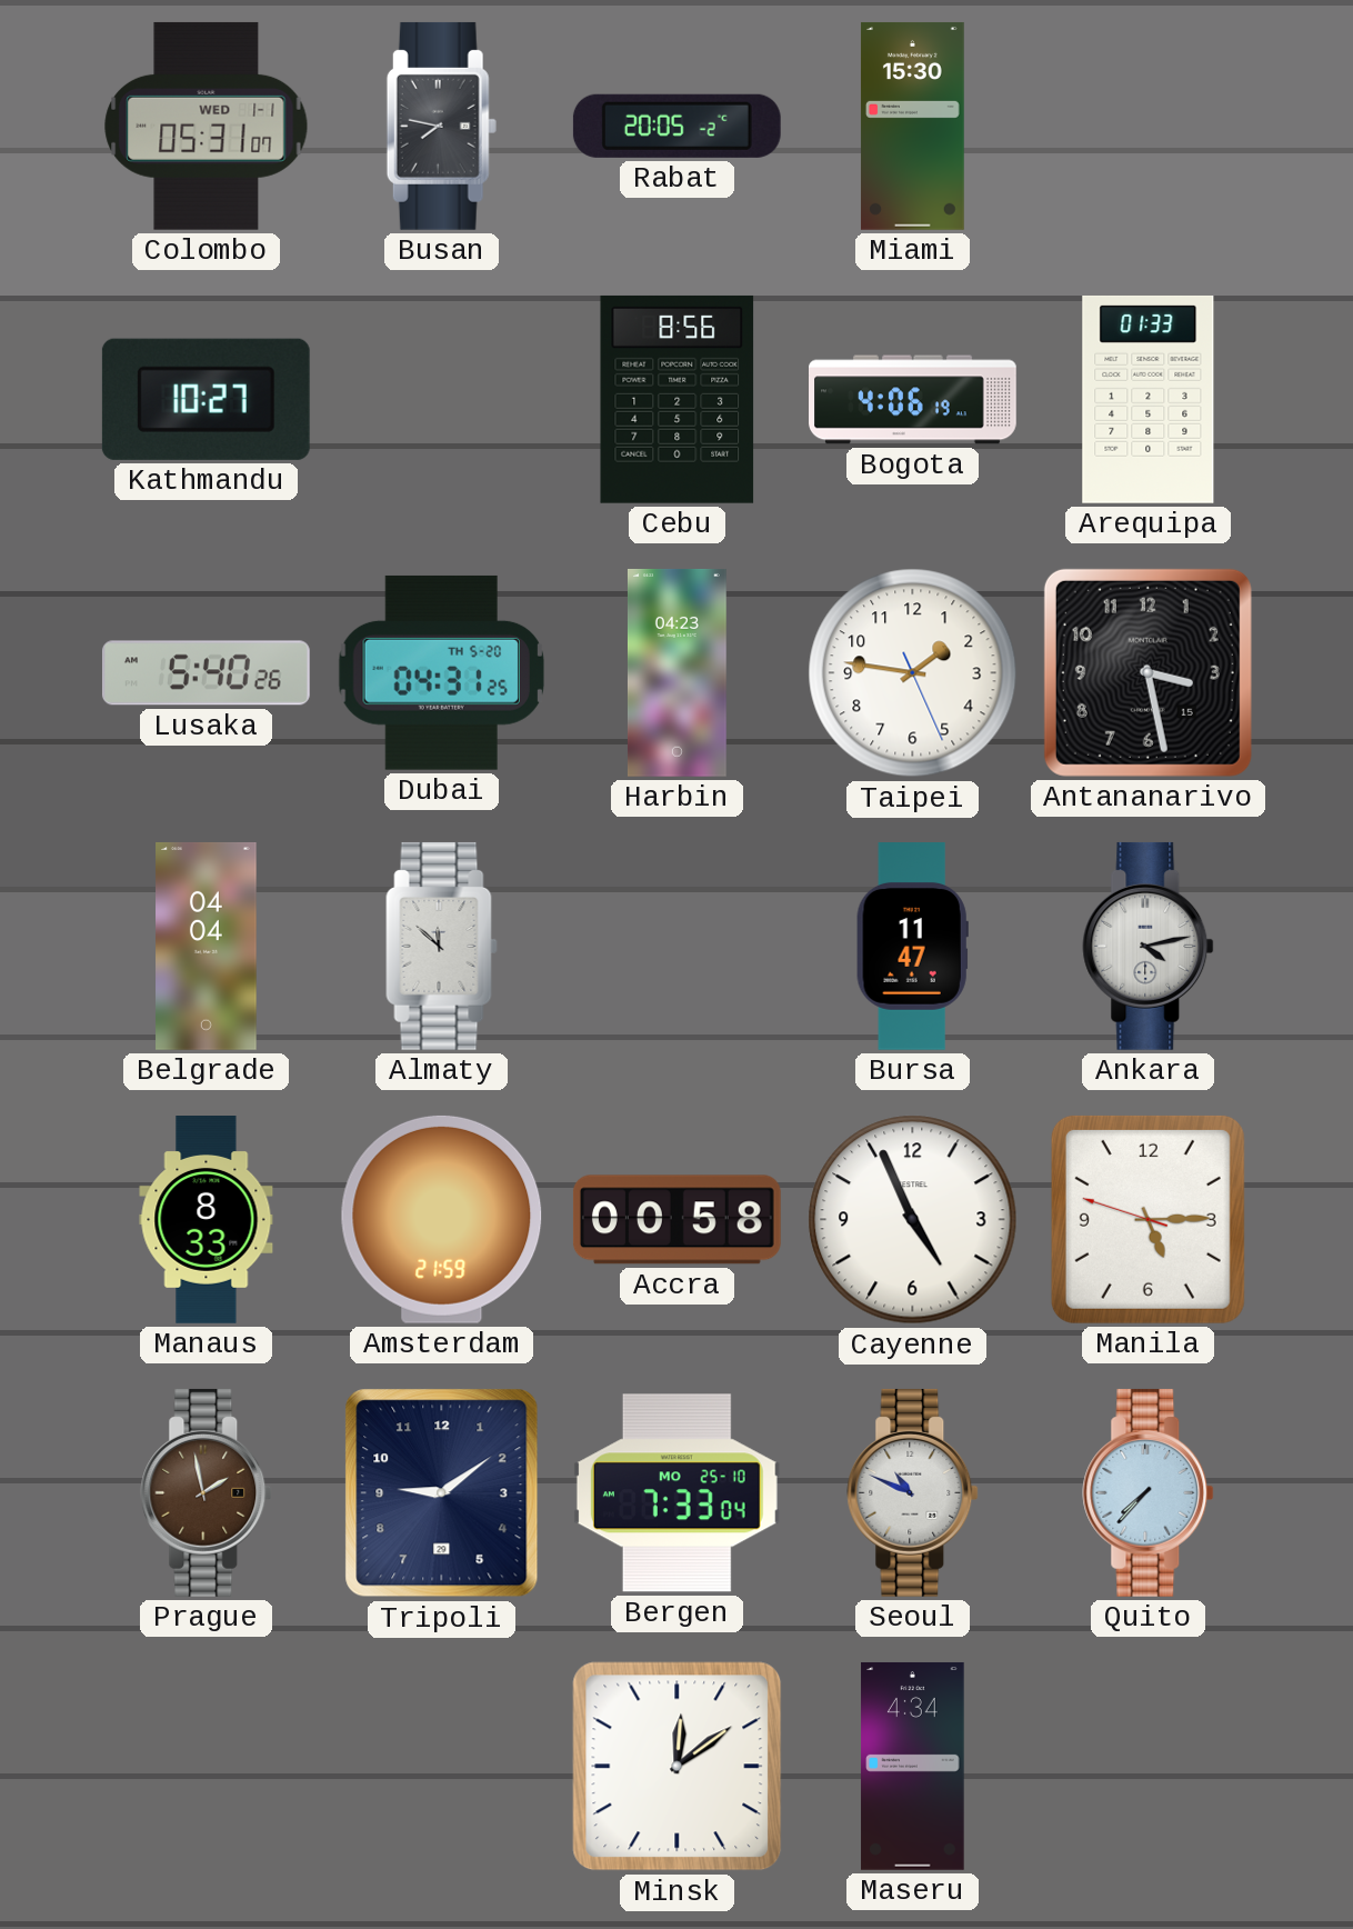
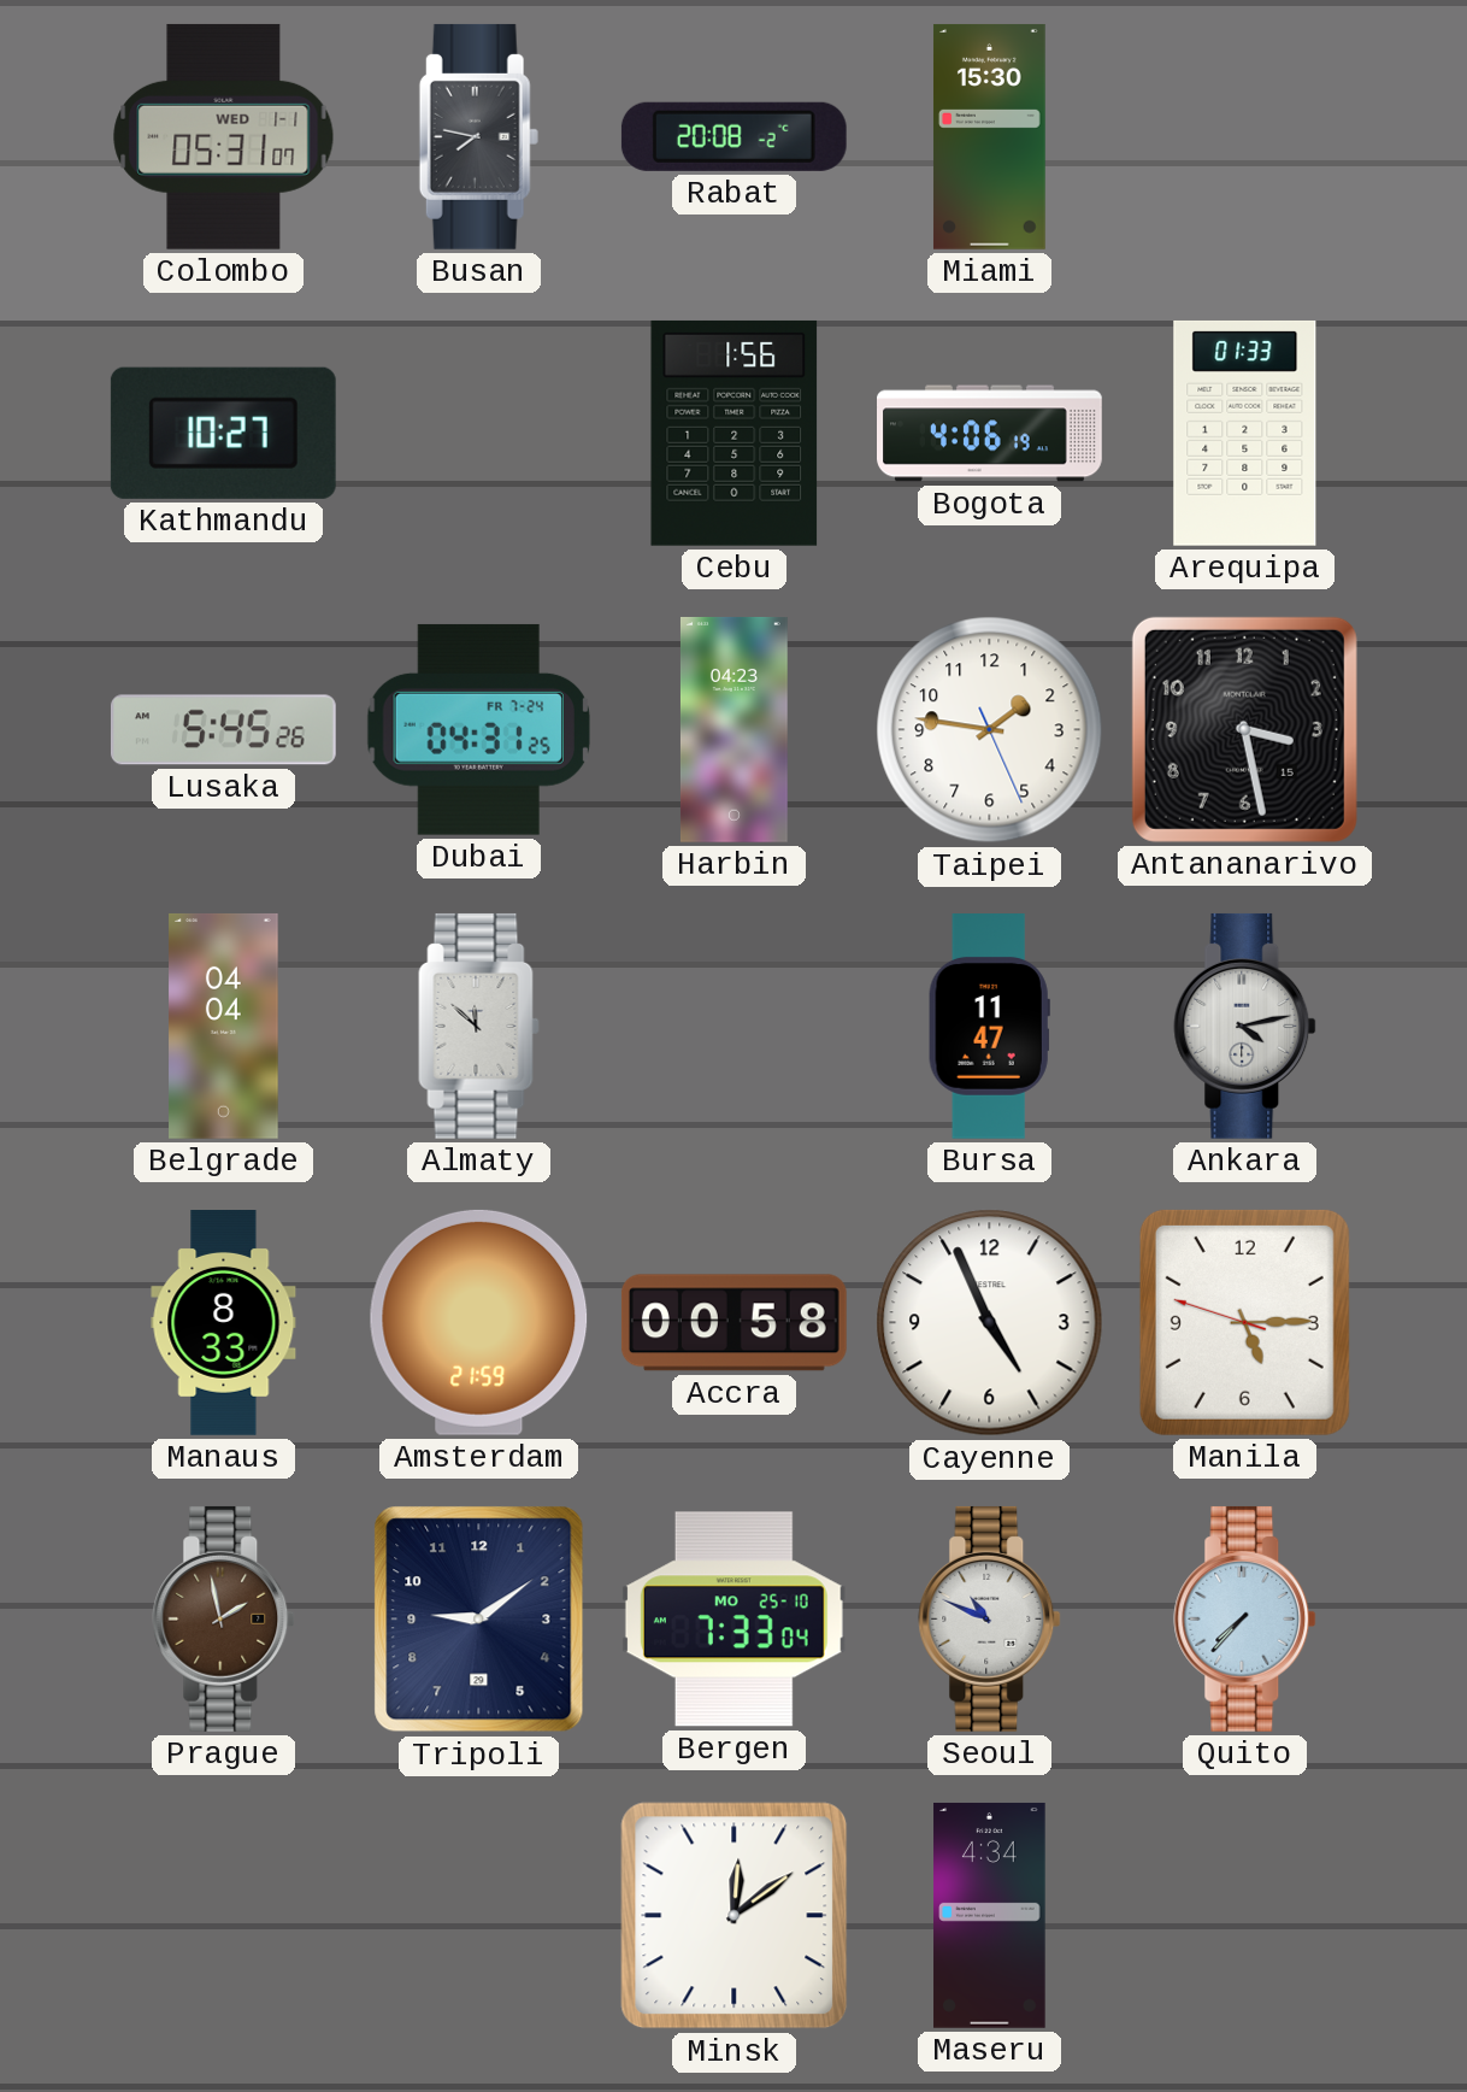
Rabat: 20:05 -> 20:08 (733, 136)
Cebu: 8:56 -> 1:56 (735, 433)
Lusaka: 5:40 -> 5:45 (223, 730)
Dubai date: TH 5-20 -> FR 7-24 (478, 729)
